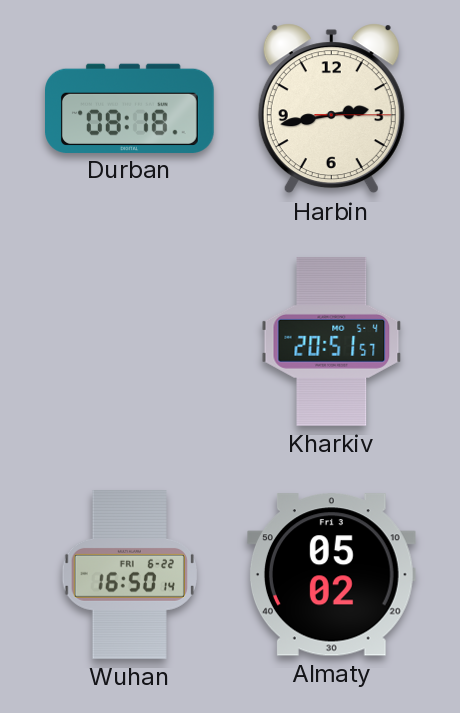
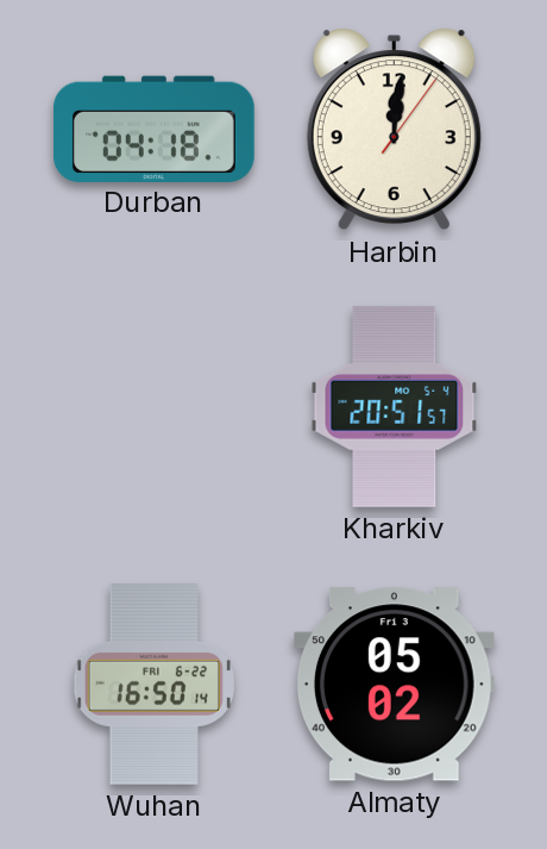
Durban: 08:18 -> 04:18 (155, 129)
Harbin: 2:43 -> 12:01 (394, 130)
